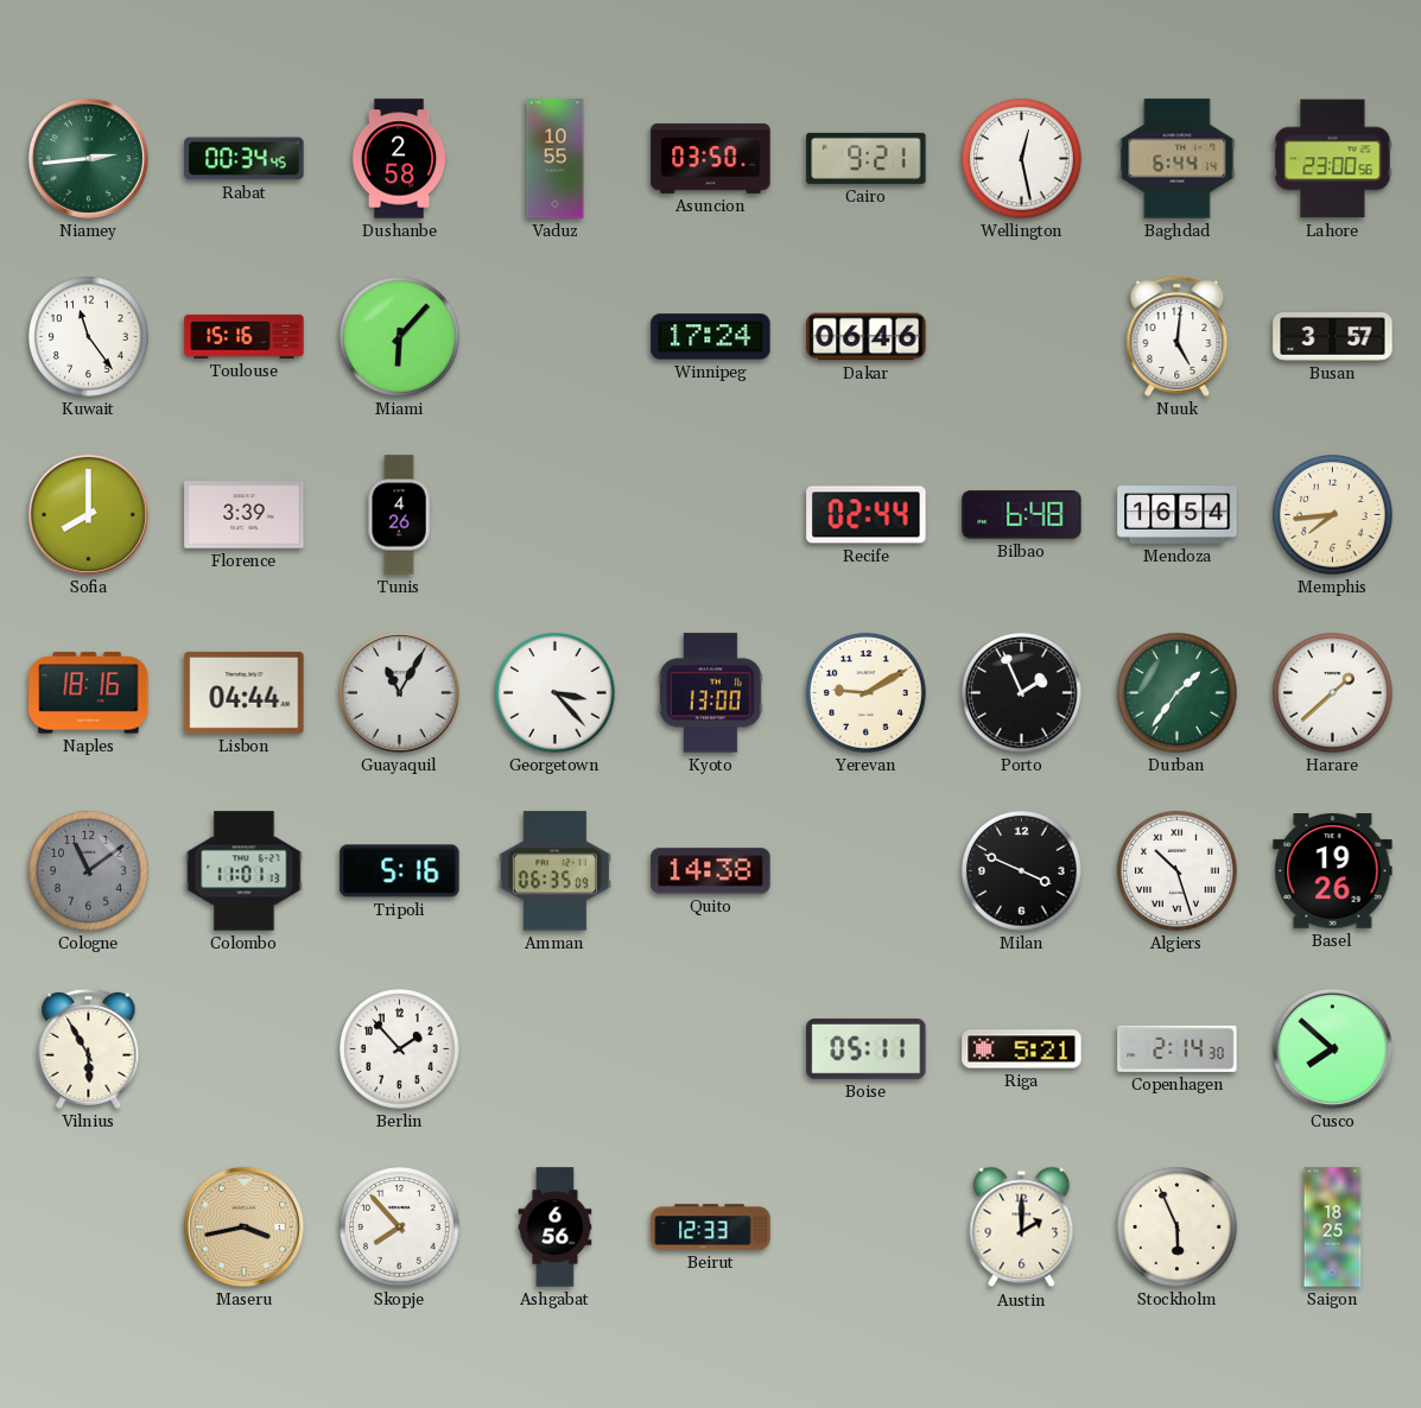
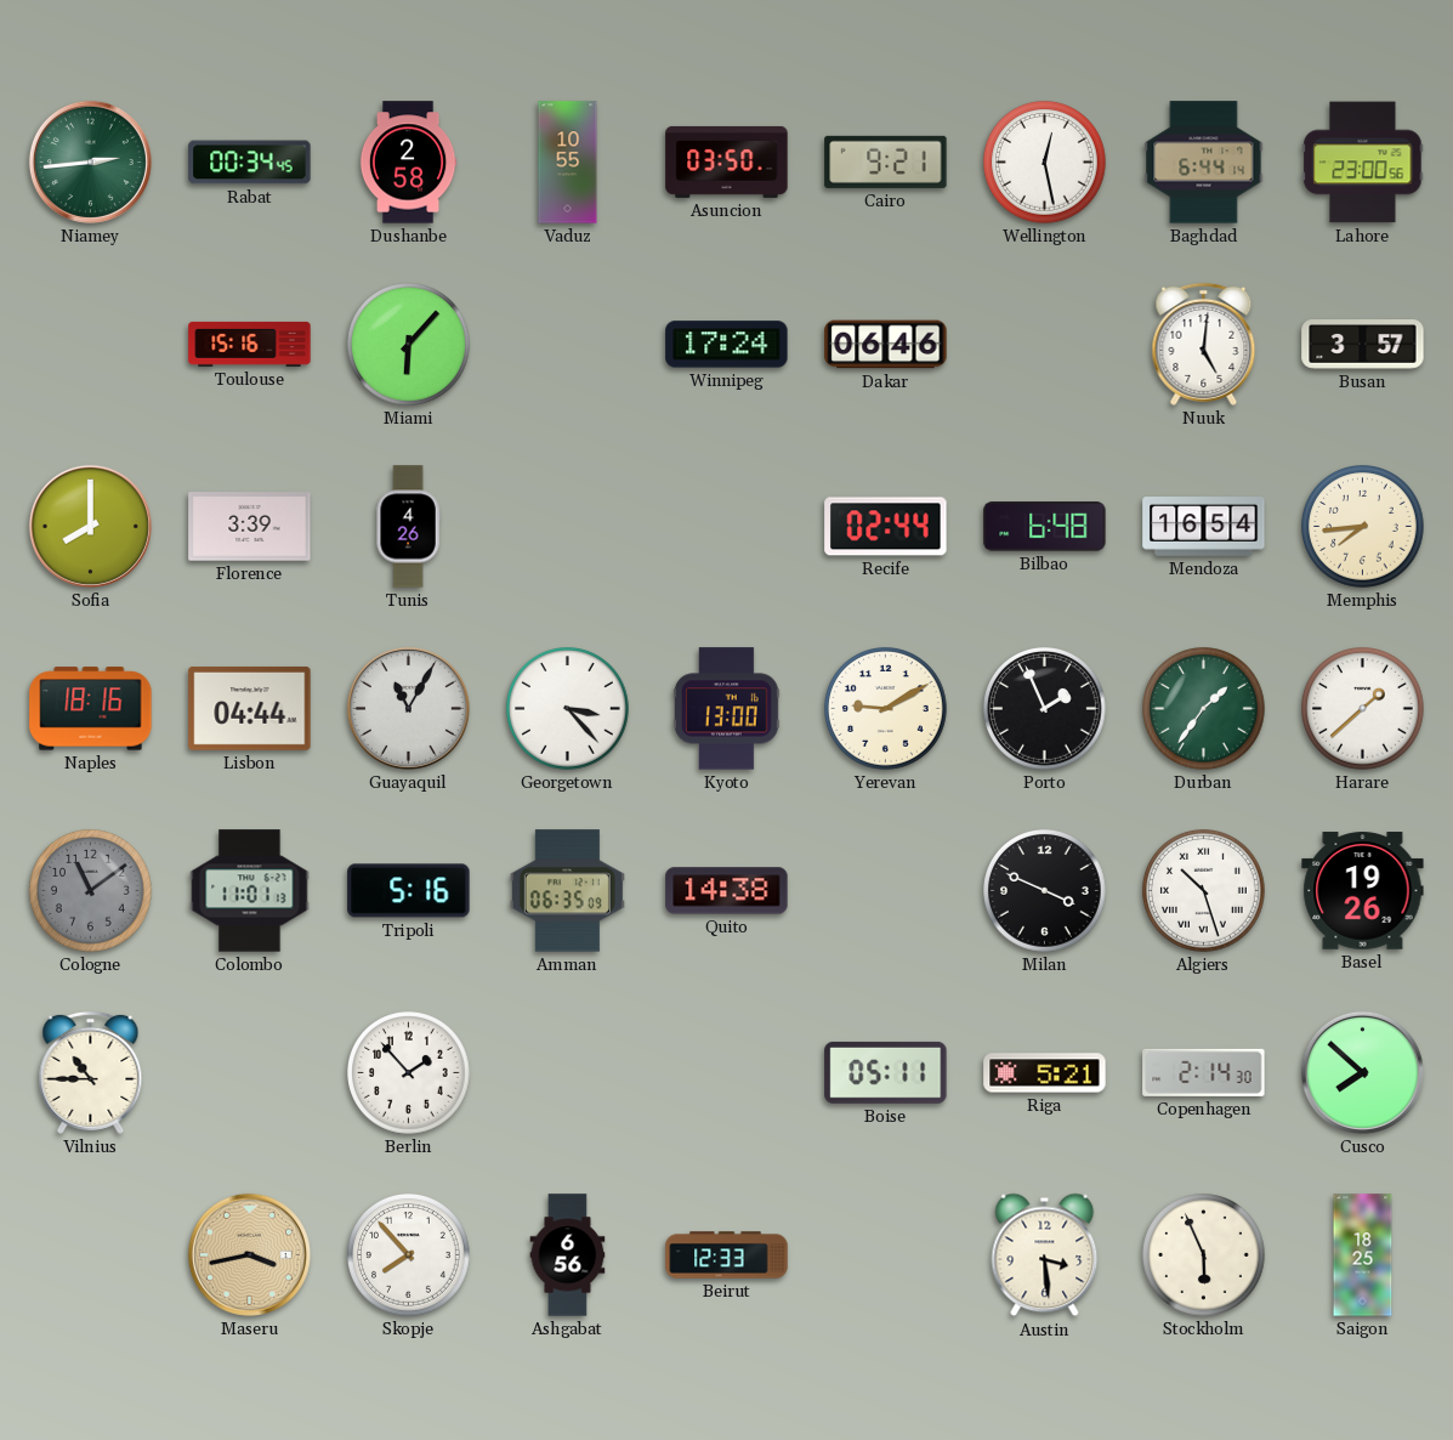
Kuwait: 11:24 -> none (89, 337)
Vilnius: 5:55 -> 10:45 (91, 1072)
Austin: 2:00 -> 3:29 (1045, 1255)
